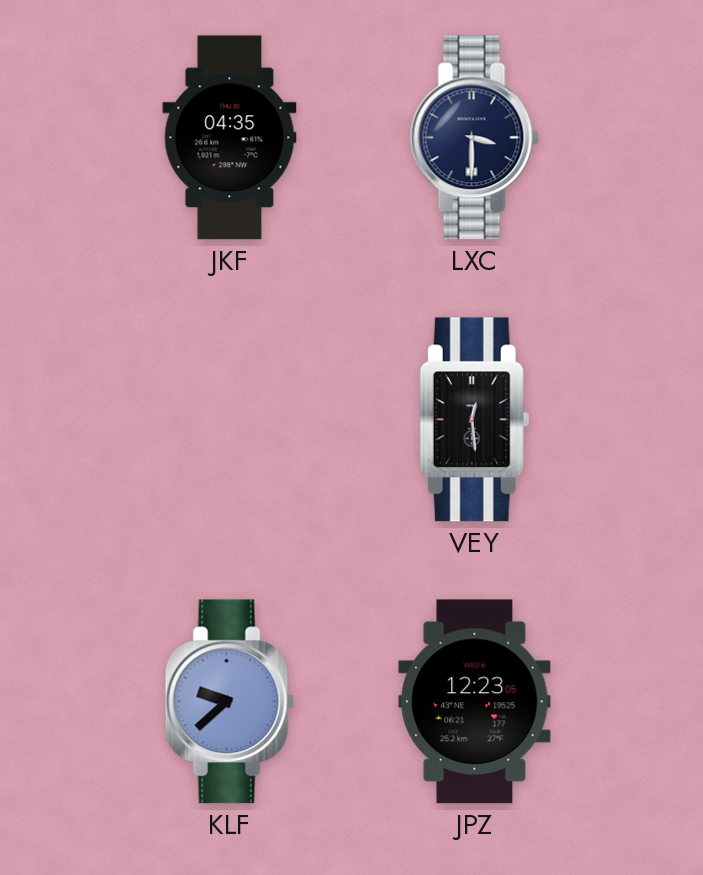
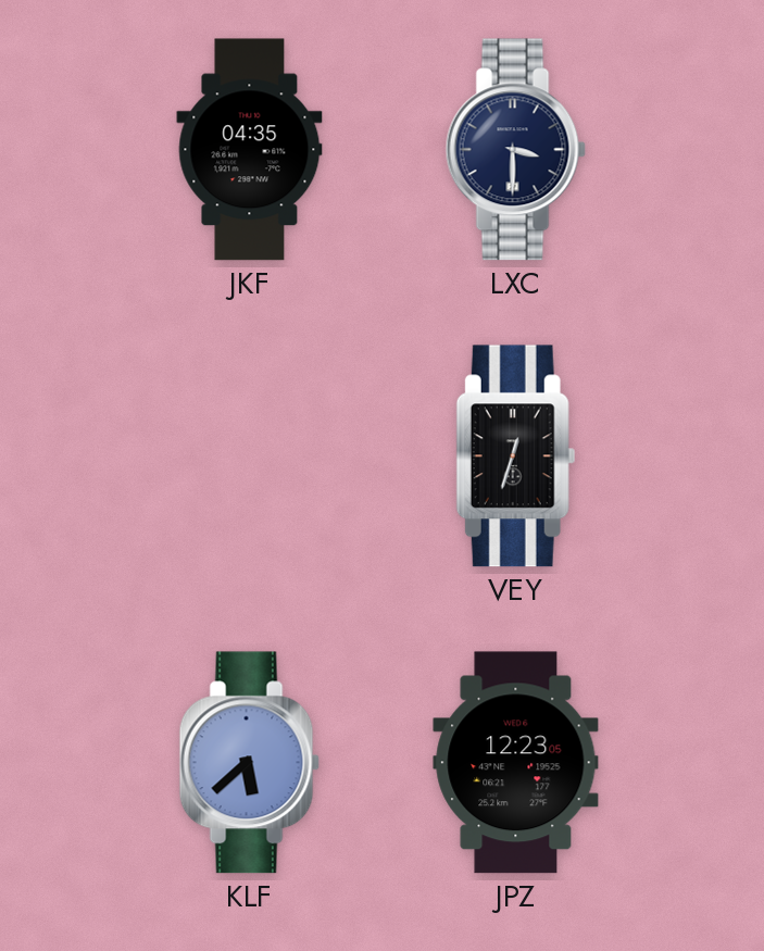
VEY: 12:29 -> 12:33 (515, 456)
KLF: 9:38 -> 5:38 (249, 763)
